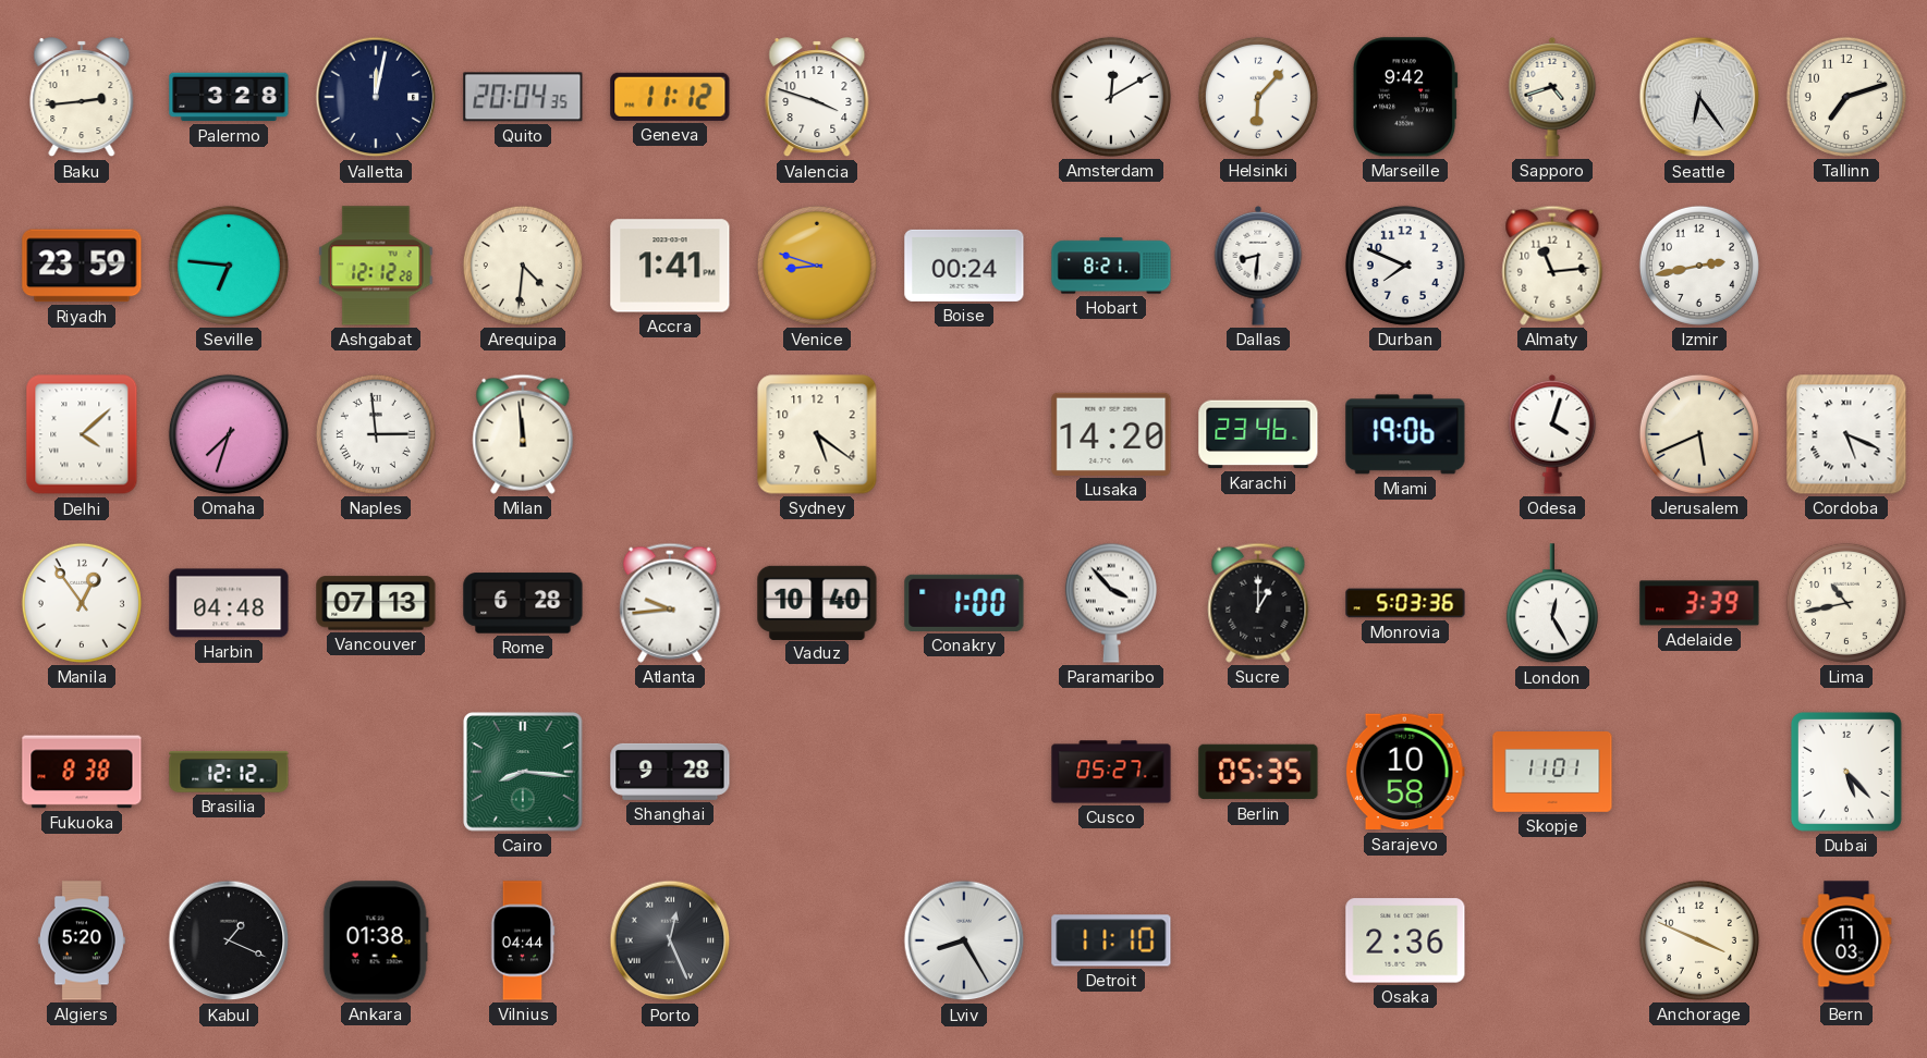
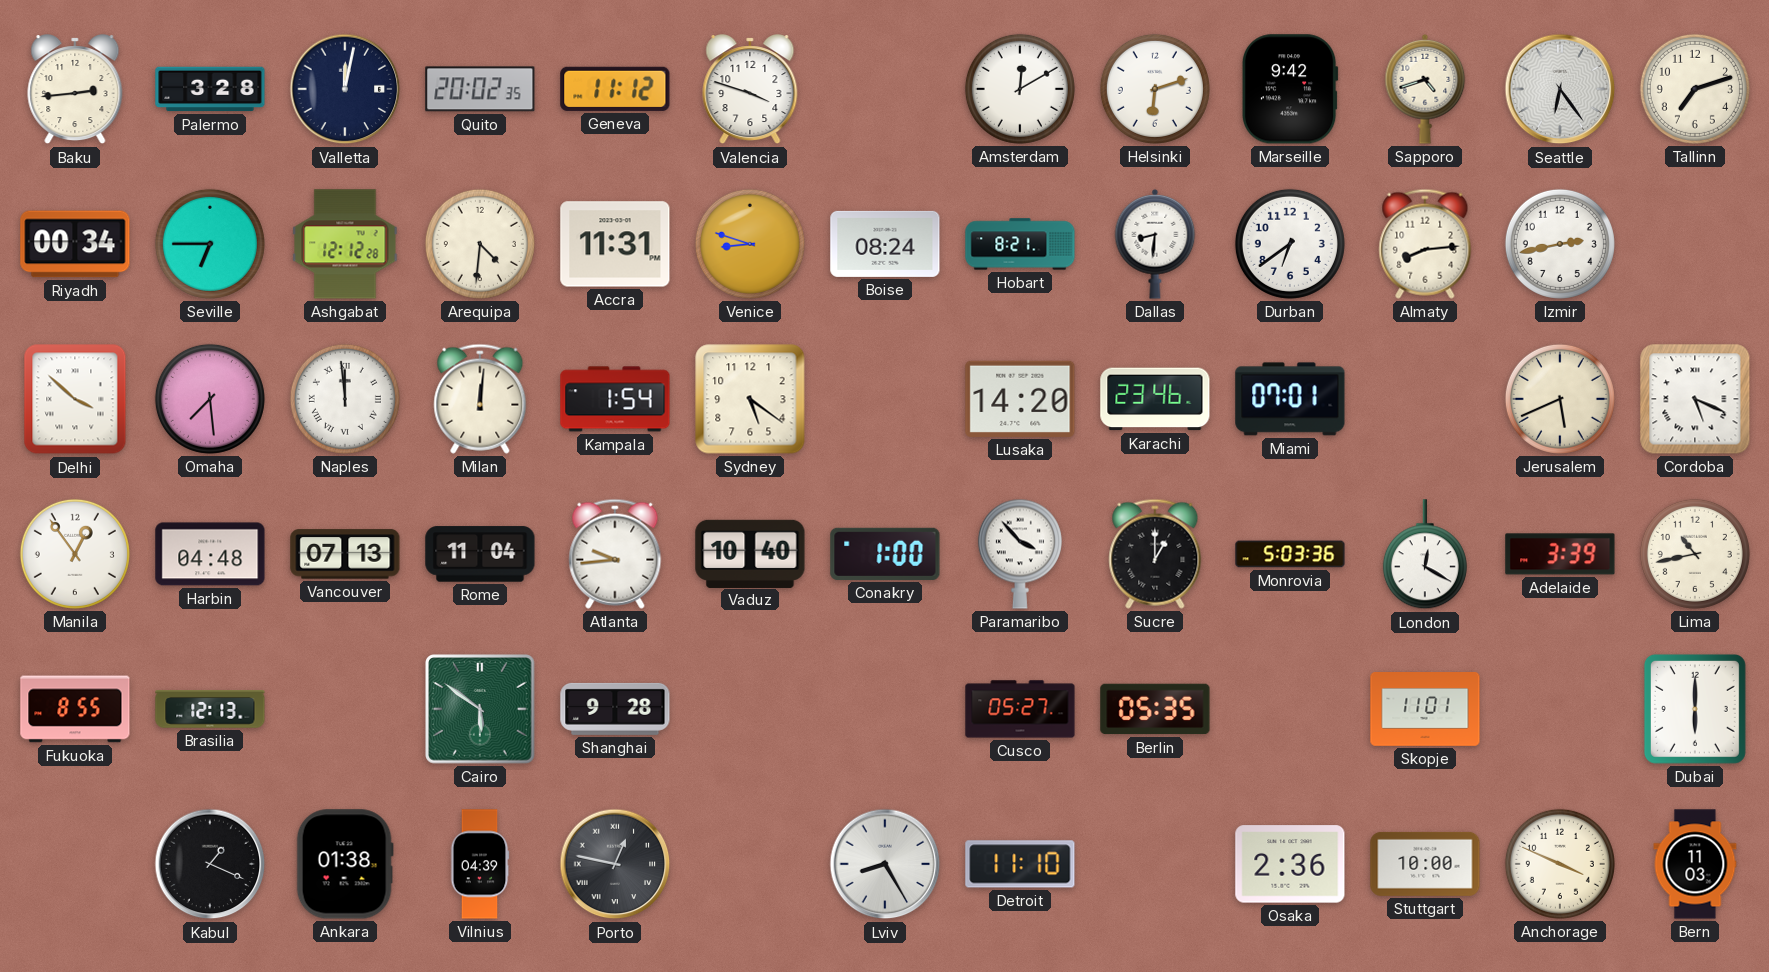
Quito: 20:04 -> 20:02 (480, 89)
Helsinki: 6:07 -> 6:12 (1155, 89)
Riyadh: 23:59 -> 00:34 (75, 244)
Seville: 6:46 -> 6:45 (210, 244)
Accra: 1:41 -> 11:31 (615, 244)
Boise: 00:24 -> 08:24 (885, 244)
Durban: 7:49 -> 6:39 (1290, 244)
Almaty: 11:14 -> 8:14 (1425, 244)
Delhi: 4:08 -> 3:52 (75, 399)
Omaha: 7:33 -> 7:29 (210, 399)
Naples: 2:59 -> 11:59 (345, 399)
Milan: 11:59 -> 12:01 (480, 399)
Kampala: none -> 1:54 (615, 399)
Miami: 19:06 -> 07:01 (1290, 399)
Odesa: 4:03 -> none (1552, 434)
Rome: 6:28 -> 11:04 (480, 554)
London: 12:25 -> 12:20 (1425, 555)
Fukuoka: 8:38 -> 8:55 (75, 709)
Brasilia: 12:12 -> 12:13 (210, 709)
Cairo: 8:16 -> 5:51 (480, 709)
Sarajevo: 10:58 -> none (1405, 772)
Dubai: 5:23 -> 6:00 (1695, 709)
Algiers: 5:20 -> none (82, 940)
Vilnius: 04:44 -> 04:39 (480, 864)
Porto: 12:26 -> 12:47 (615, 864)
Stuttgart: none -> 10:00 (1425, 864)
